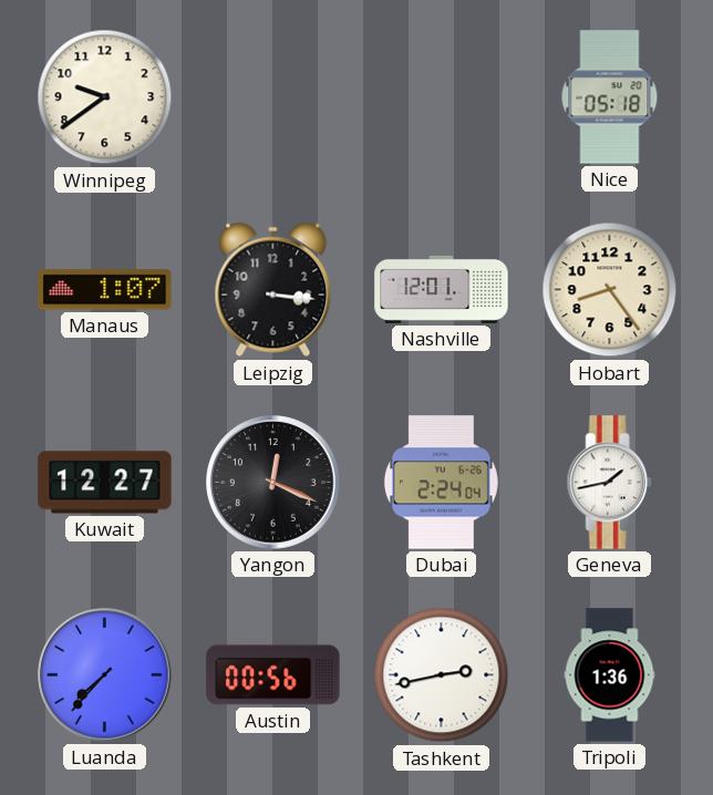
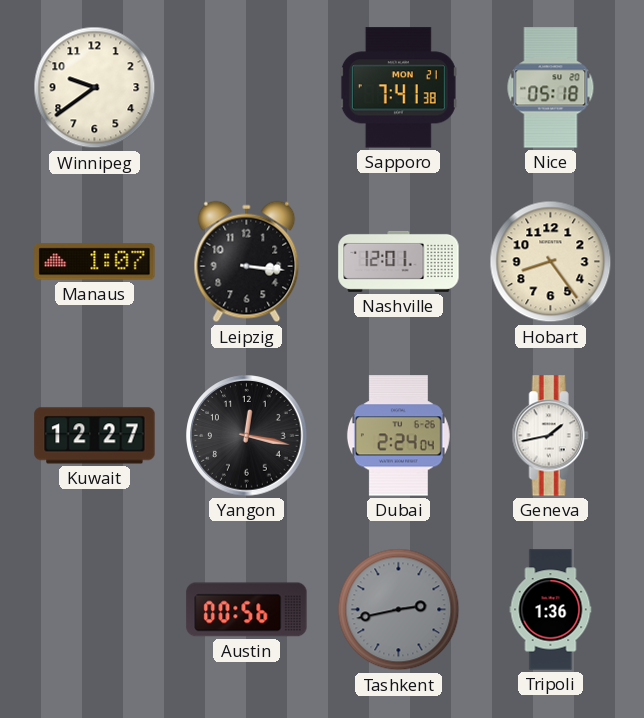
Sapporo: none -> 7:41 (398, 88)
Yangon: 12:19 -> 12:17 (247, 436)
Luanda: 7:37 -> none (105, 675)
Tashkent dial: white -> grey (399, 610)
